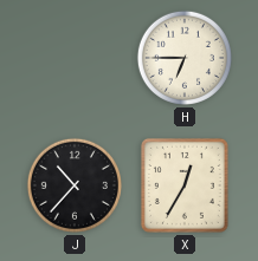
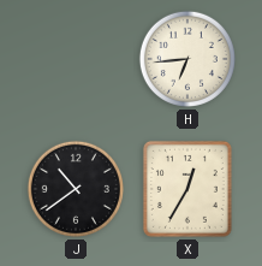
H: 6:45 -> 6:44 (187, 59)
J: 10:37 -> 10:39 (76, 189)
